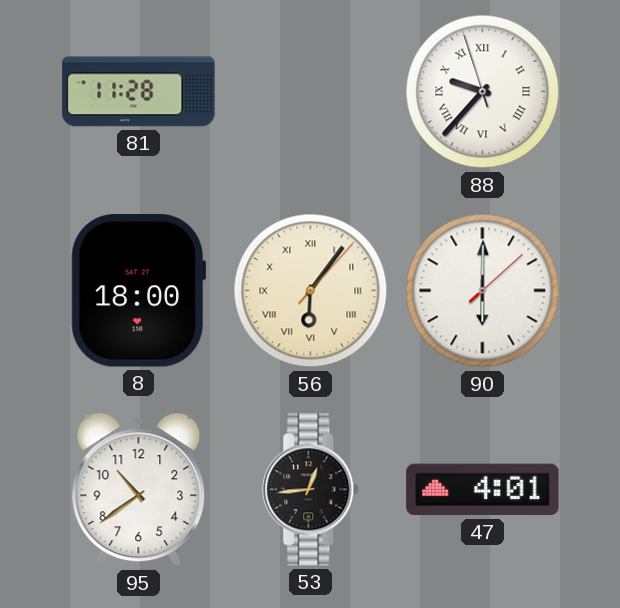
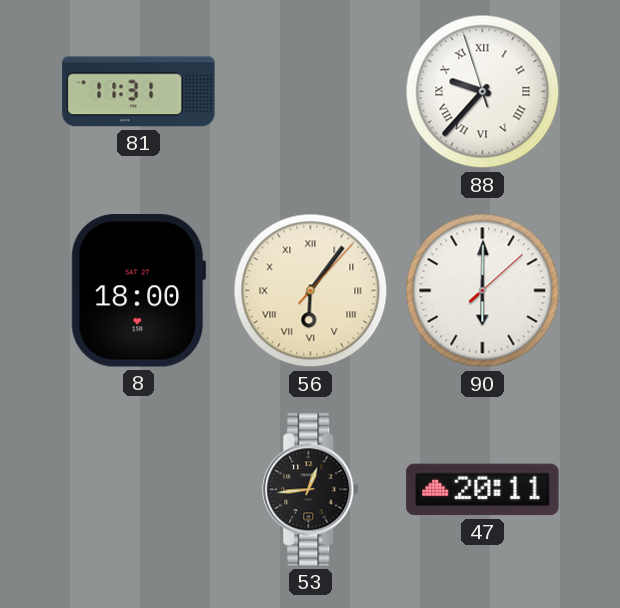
81: 11:28 -> 11:31 (139, 92)
95: 10:39 -> none (139, 490)
47: 4:01 -> 20:11 (483, 490)
